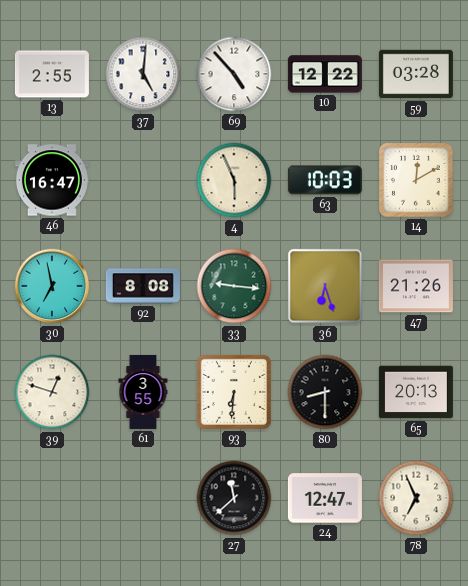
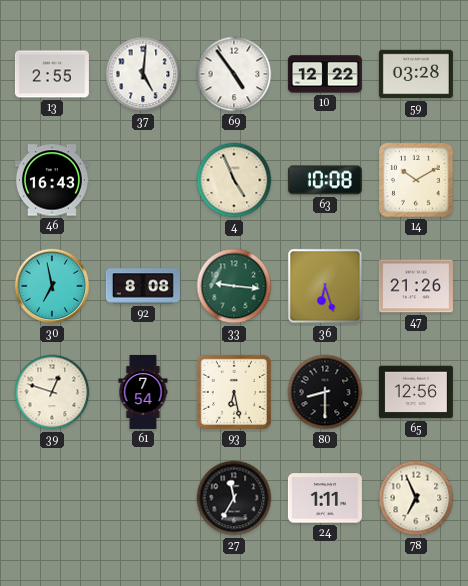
69: 4:53 -> 4:54 (234, 74)
46: 16:47 -> 16:43 (52, 180)
4: 5:56 -> 4:56 (234, 180)
63: 10:03 -> 10:08 (325, 180)
14: 12:10 -> 10:10 (416, 180)
61: 3:55 -> 7:54 (143, 392)
93: 6:31 -> 6:28 (234, 392)
65: 20:13 -> 12:56 (416, 392)
27: 11:38 -> 11:35 (234, 498)
24: 12:47 -> 1:11 (325, 498)
